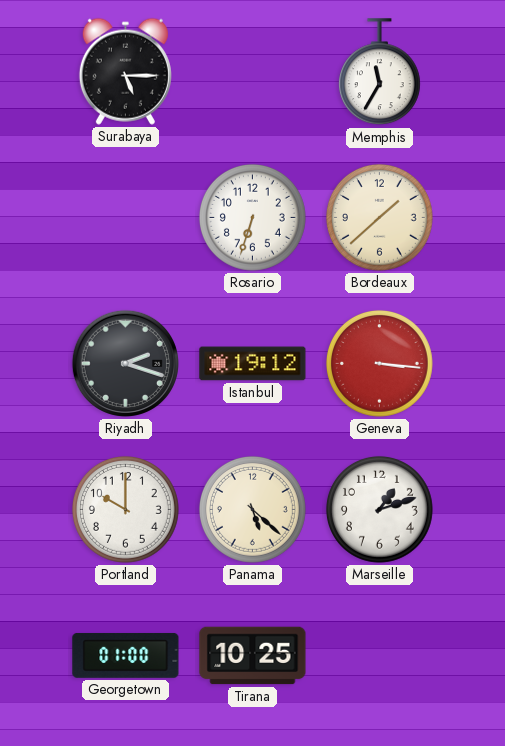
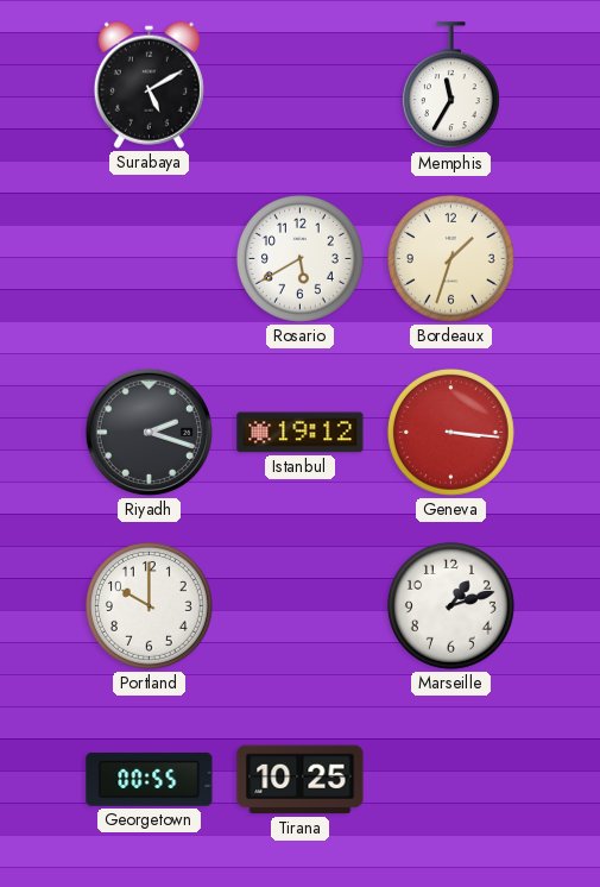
Surabaya: 5:15 -> 5:10 (149, 84)
Rosario: 6:33 -> 5:40 (301, 259)
Bordeaux: 1:38 -> 1:33 (451, 259)
Panama: 5:22 -> none (253, 510)
Georgetown: 01:00 -> 00:55 (150, 779)
